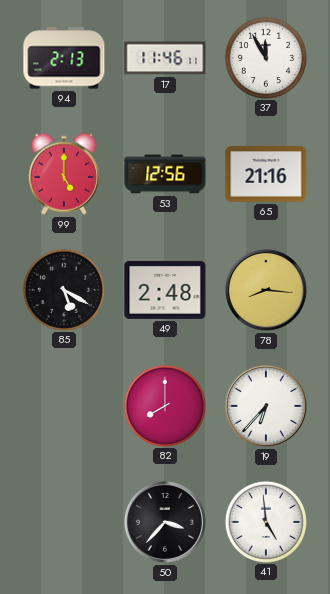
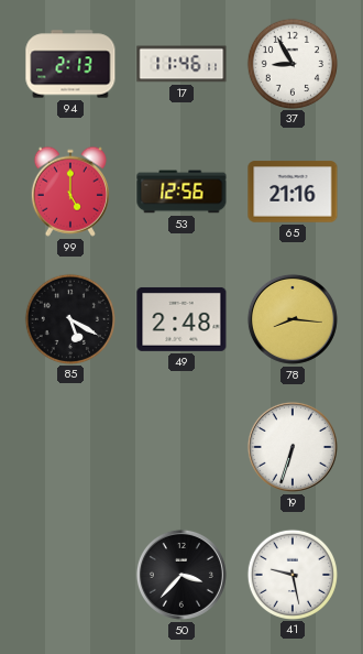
37: 11:55 -> 8:55 (291, 63)
82: 8:00 -> none (164, 405)
19: 6:37 -> 6:33 (293, 447)
41: 4:59 -> 9:28 (291, 574)
